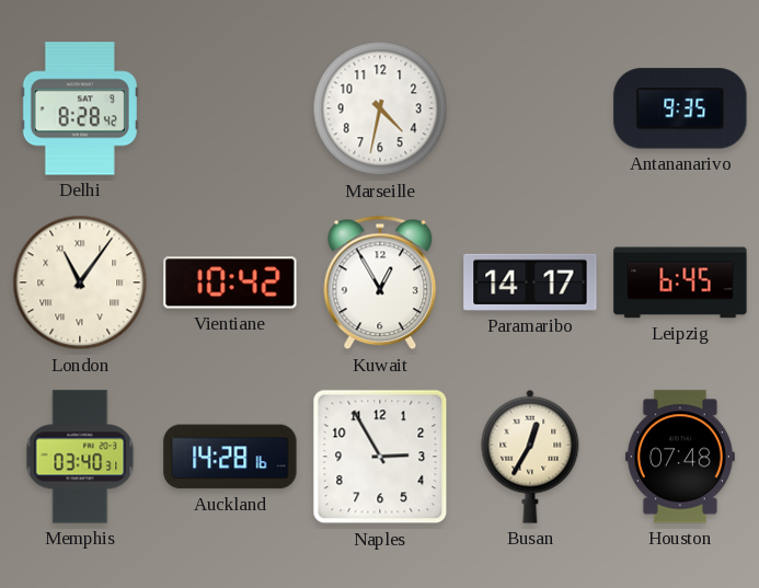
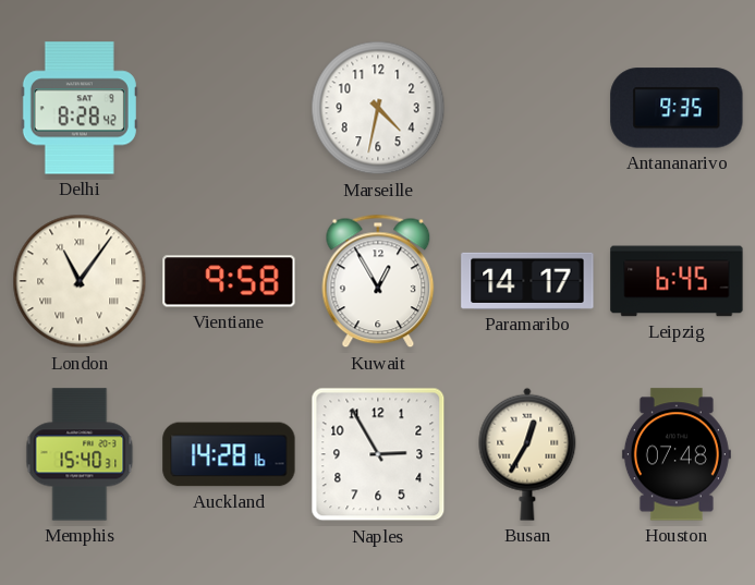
Vientiane: 10:42 -> 9:58 (229, 281)
Memphis: 03:40 -> 15:40 (80, 454)
